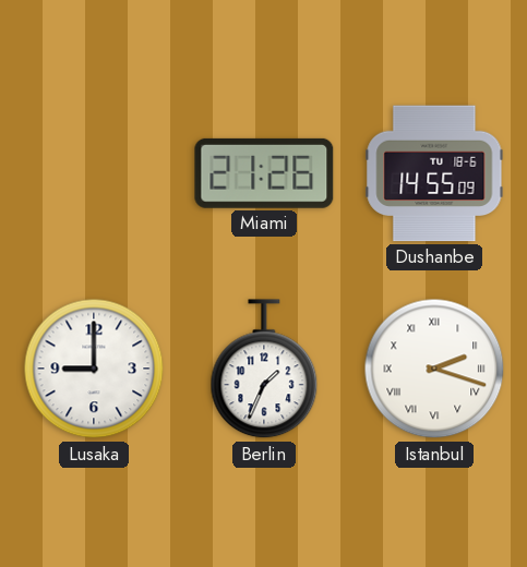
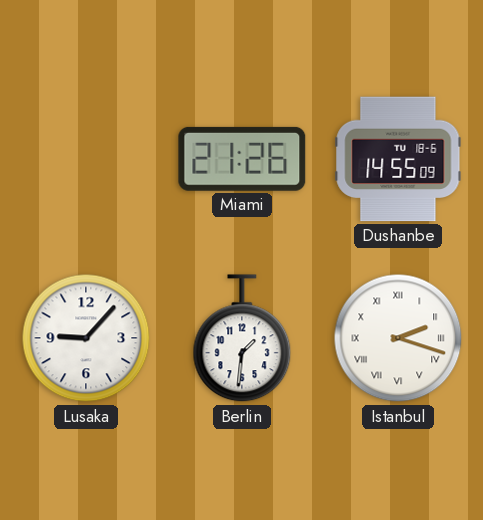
Lusaka: 9:00 -> 9:07 (86, 338)
Berlin: 1:34 -> 1:31 (242, 339)
